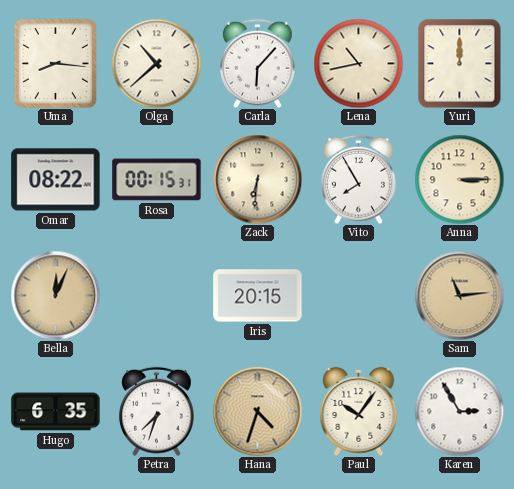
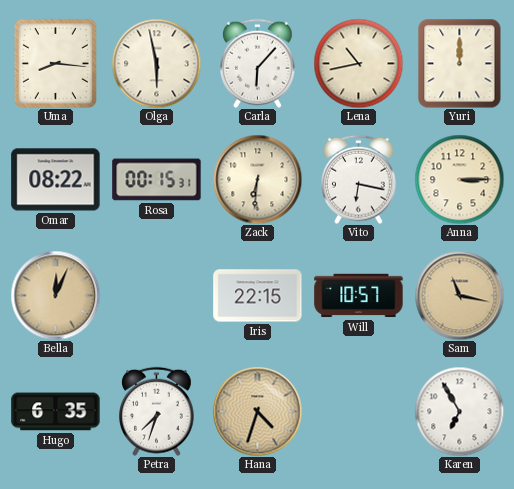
Olga: 10:38 -> 5:58 (156, 63)
Vito: 7:55 -> 6:17 (359, 179)
Iris: 20:15 -> 22:15 (258, 296)
Will: none -> 10:57 (359, 296)
Sam: 11:14 -> 11:17 (459, 295)
Paul: 10:06 -> none (359, 411)
Karen: 2:55 -> 6:55 (459, 411)
